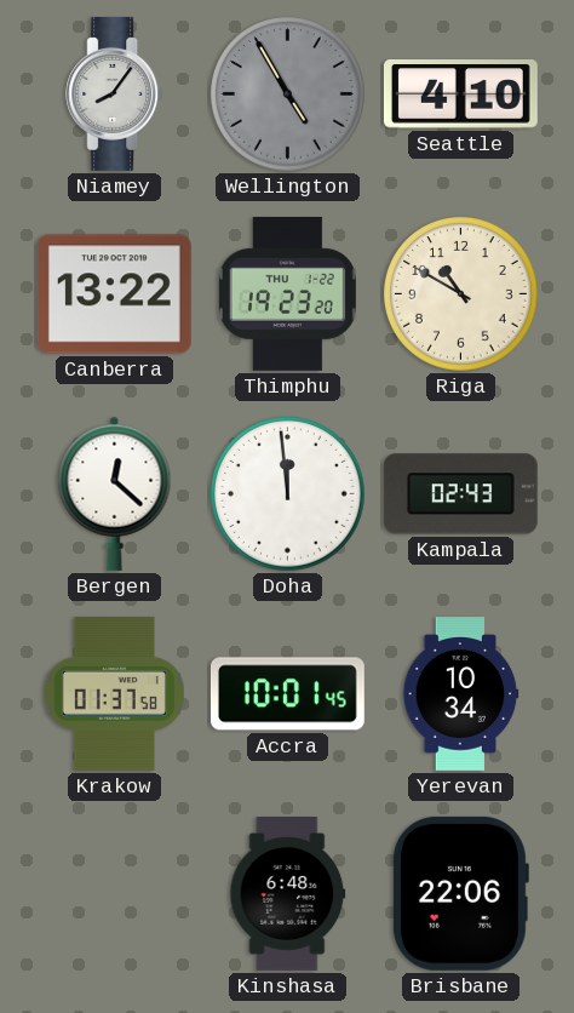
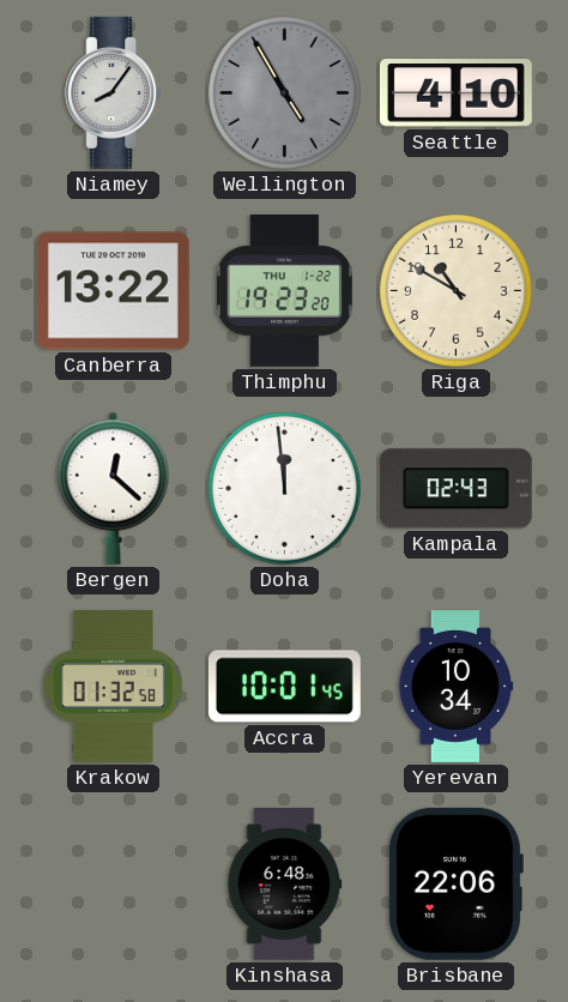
Krakow: 01:37 -> 01:32 (113, 686)
